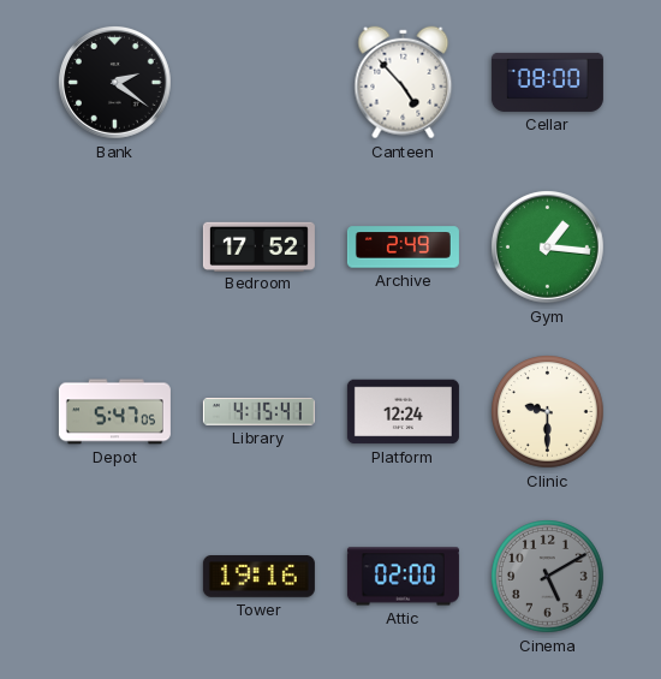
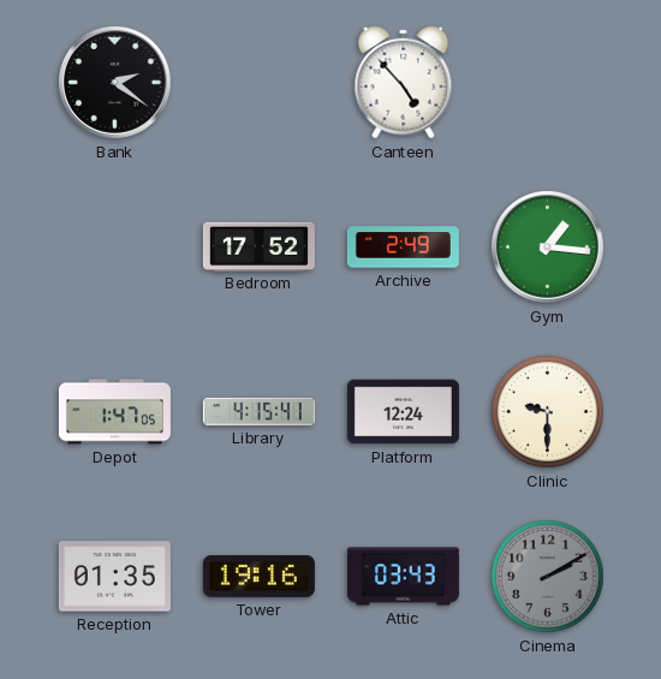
Cellar: 08:00 -> none (547, 82)
Depot: 5:47 -> 1:47 (114, 412)
Reception: none -> 01:35 (114, 577)
Attic: 02:00 -> 03:43 (403, 577)
Cinema: 5:10 -> 2:10 (548, 577)
